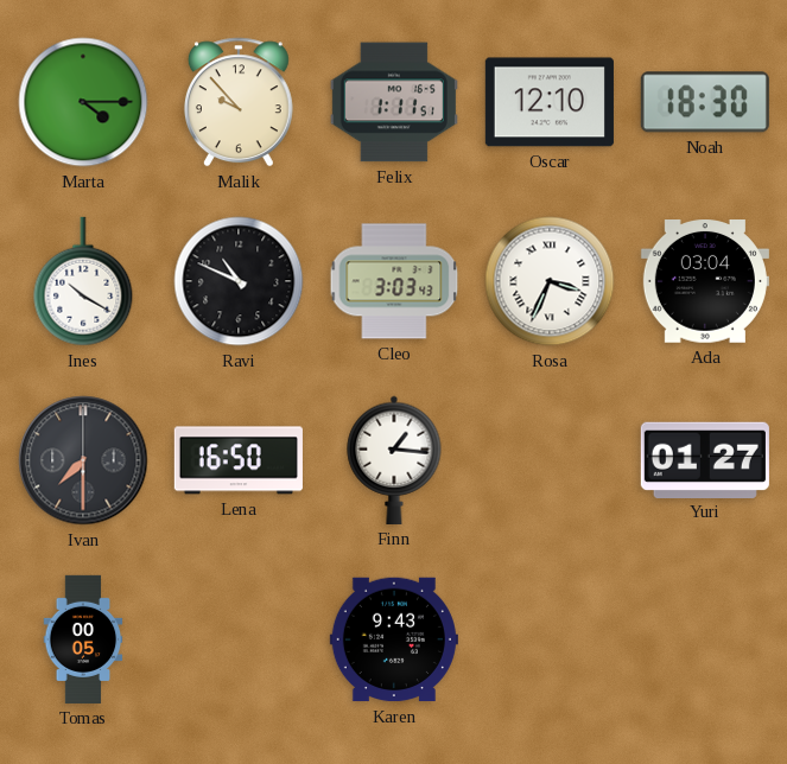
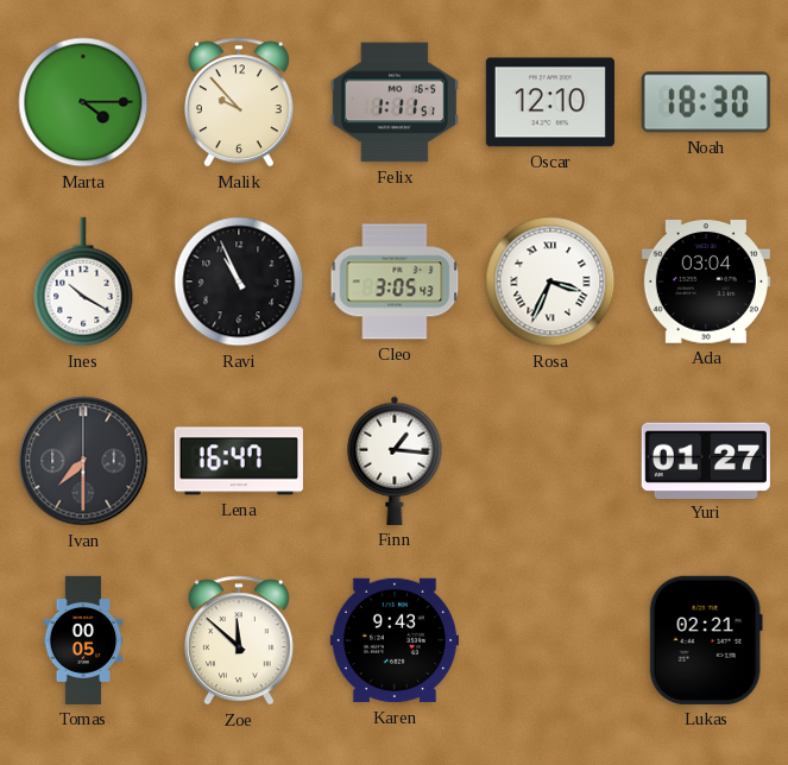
Ravi: 10:49 -> 10:56 (239, 282)
Cleo: 3:03 -> 3:05 (395, 282)
Lena: 16:50 -> 16:47 (239, 461)
Zoe: none -> 11:52 (239, 640)
Lukas: none -> 02:21 (706, 640)
